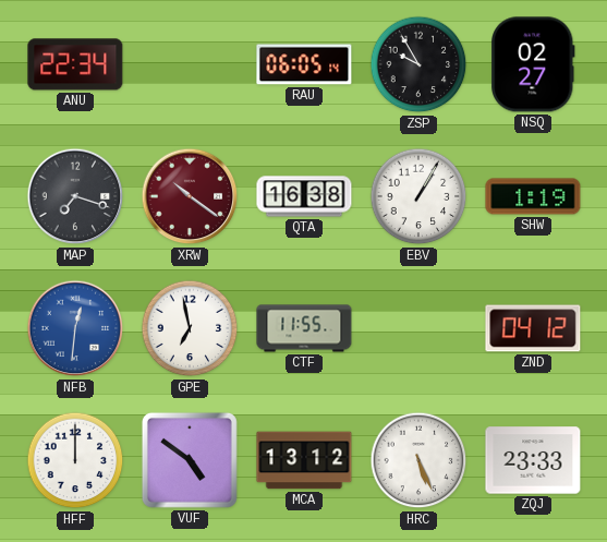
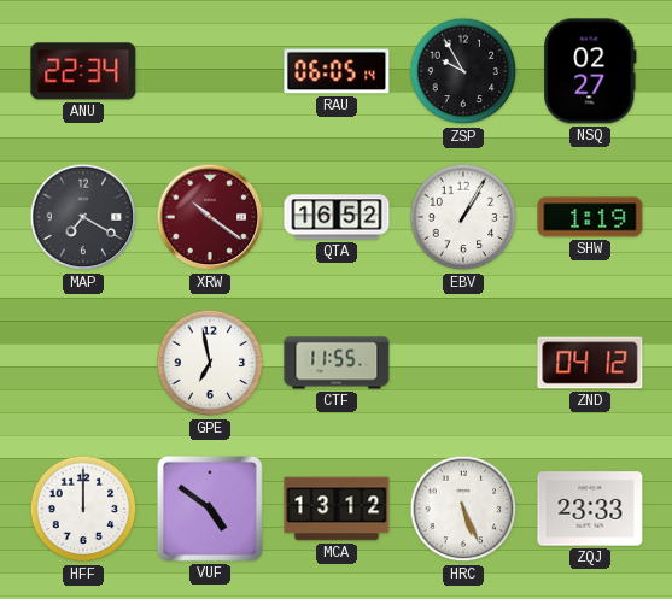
MAP: 7:18 -> 7:20 (83, 217)
QTA: 16:38 -> 16:52 (337, 217)
NFB: 12:31 -> none (75, 328)
